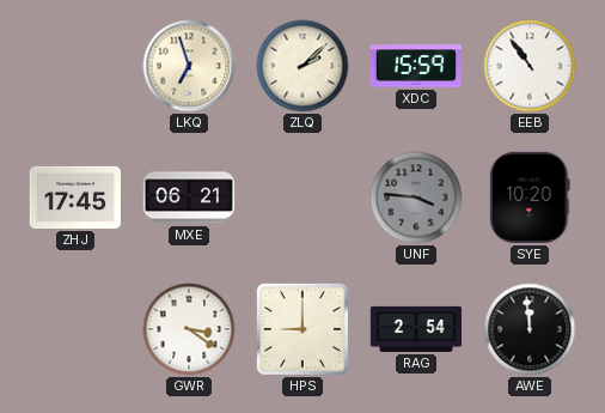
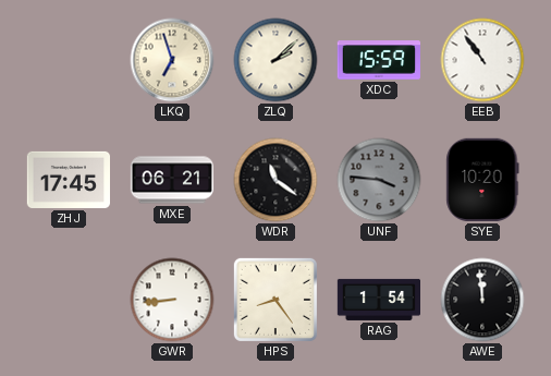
WDR: none -> 11:21 (275, 180)
GWR: 3:21 -> 8:44 (172, 300)
HPS: 9:00 -> 8:24 (275, 300)
RAG: 2:54 -> 1:54 (379, 300)
